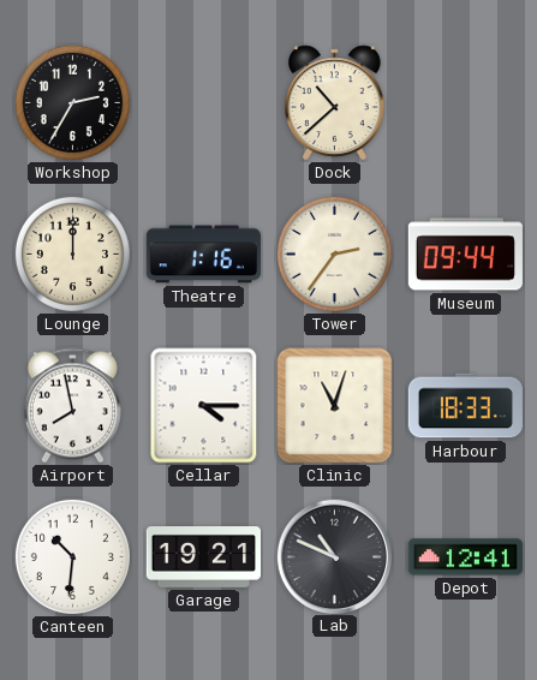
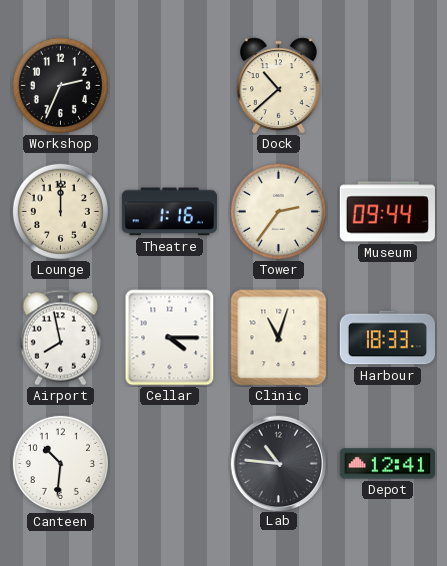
Workshop: 2:35 -> 2:34 (60, 85)
Garage: 19:21 -> none (203, 557)
Lab: 10:49 -> 10:46 (278, 463)
